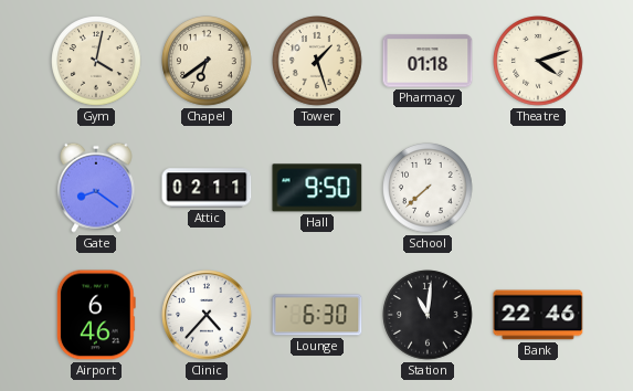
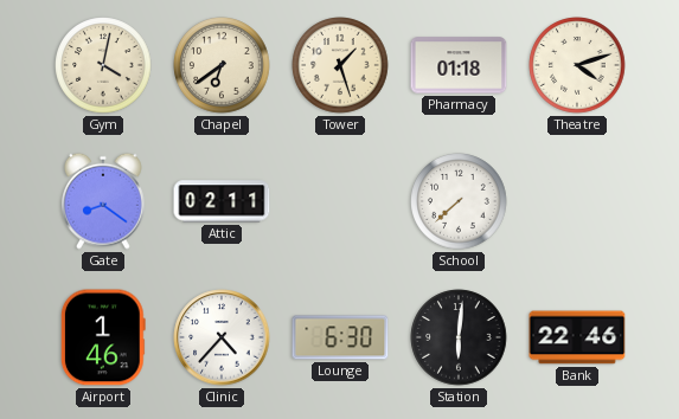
Hall: 9:50 -> none (317, 188)
Airport: 6:46 -> 1:46 (103, 337)
Station: 11:01 -> 6:01 (459, 337)
